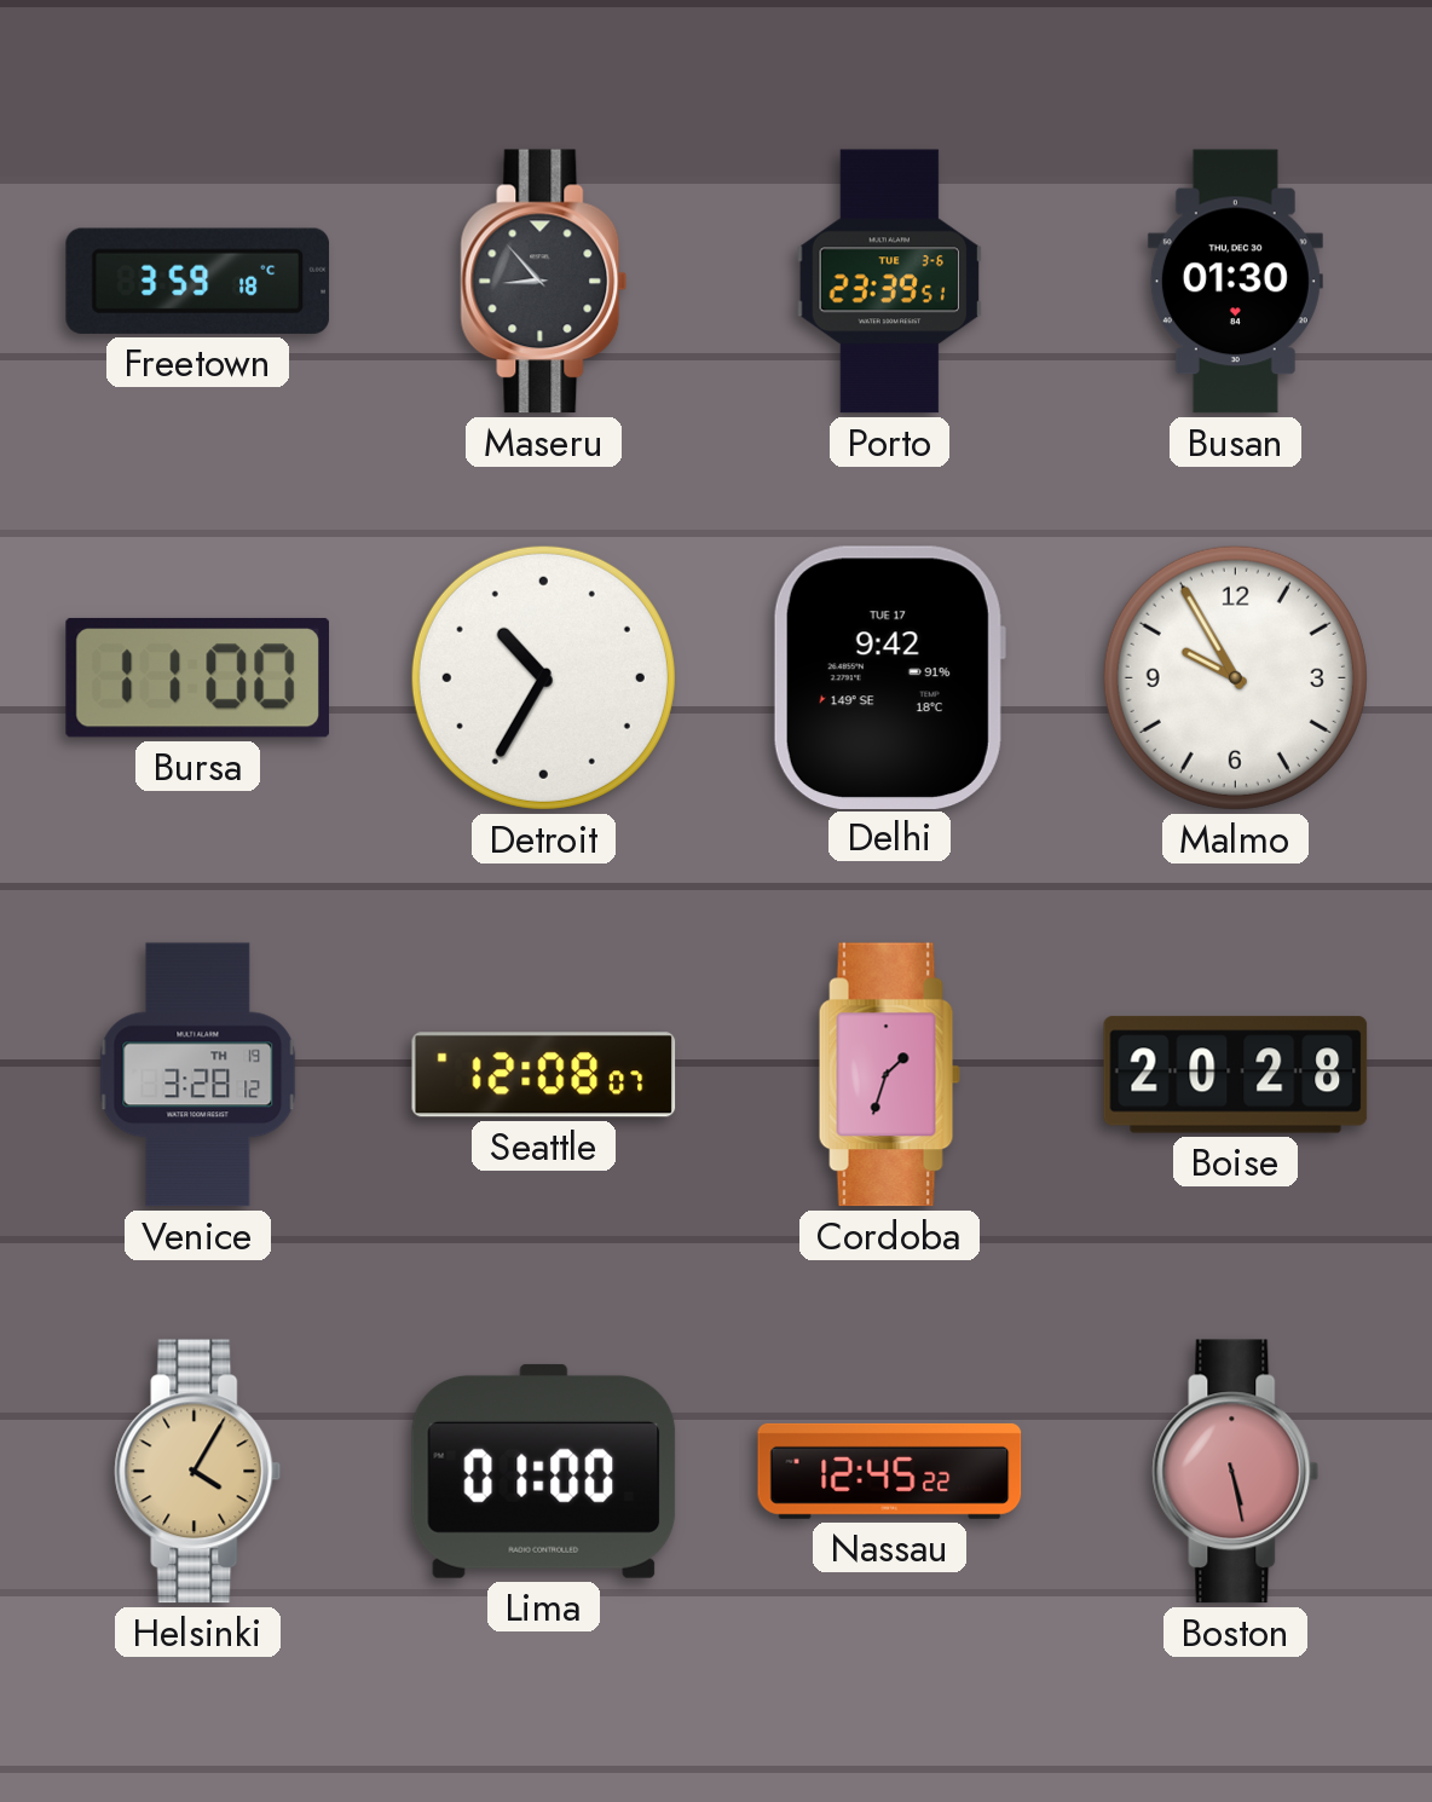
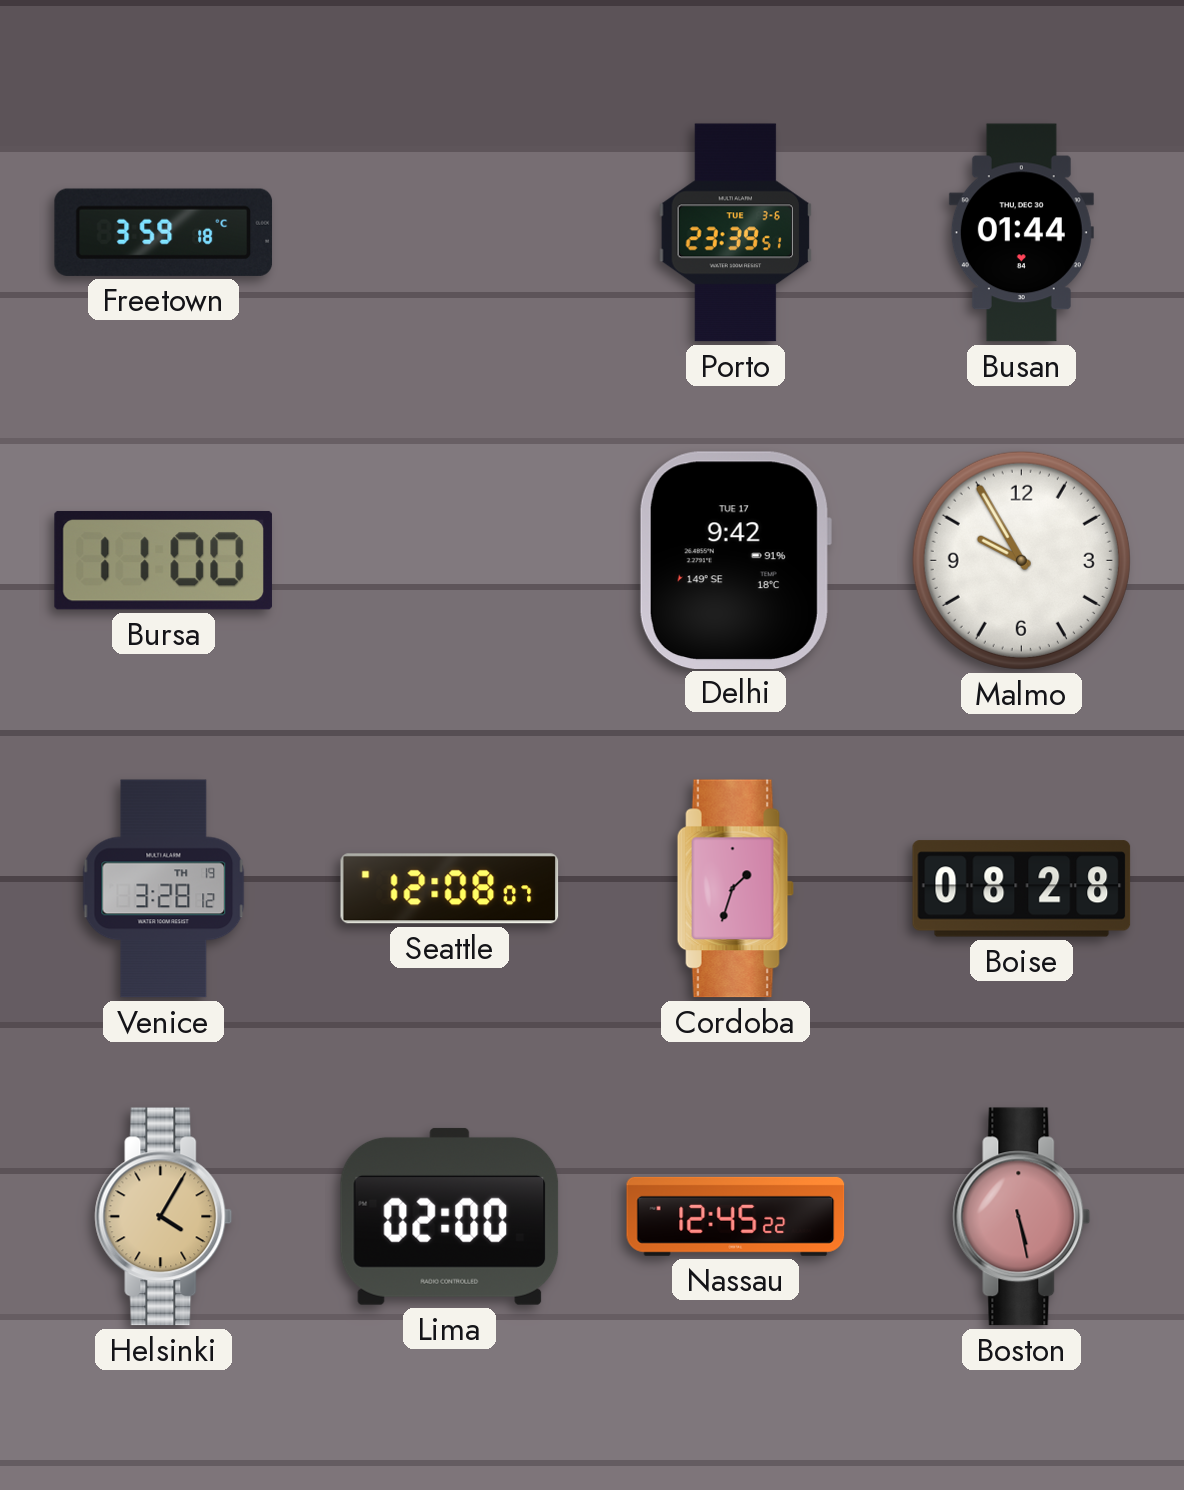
Maseru: 8:53 -> none (544, 282)
Busan: 01:30 -> 01:44 (1021, 233)
Detroit: 10:35 -> none (543, 677)
Boise: 20:28 -> 08:28 (1022, 889)
Lima: 01:00 -> 02:00 (450, 1216)
